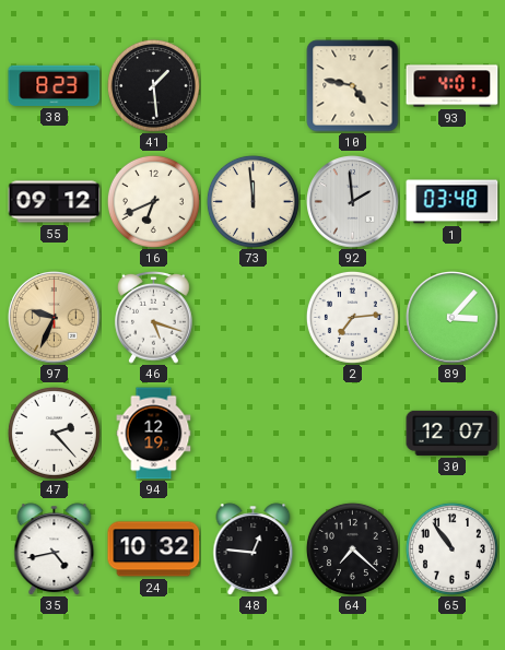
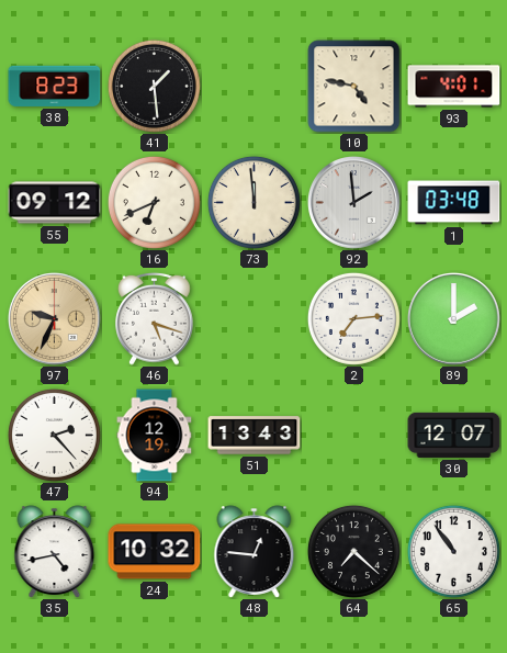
89: 3:07 -> 2:00 (454, 319)
51: none -> 13:43 (255, 436)
